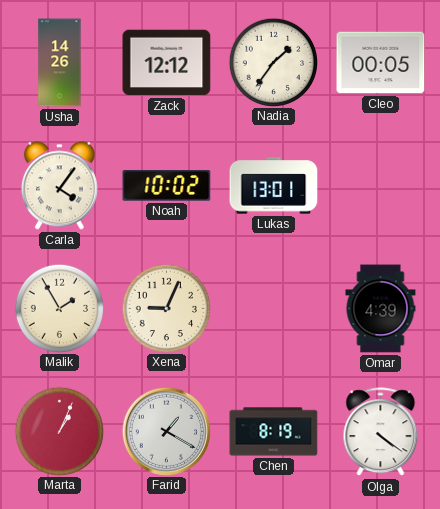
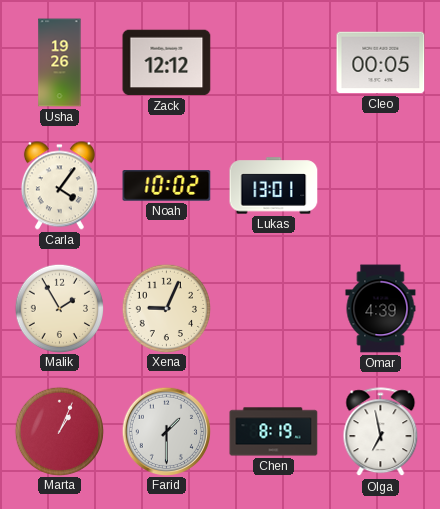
Usha: 14:26 -> 19:26 (60, 63)
Nadia: 1:36 -> none (273, 62)
Farid: 1:20 -> 1:30 (166, 431)
Olga: 4:21 -> 6:58 (381, 432)
